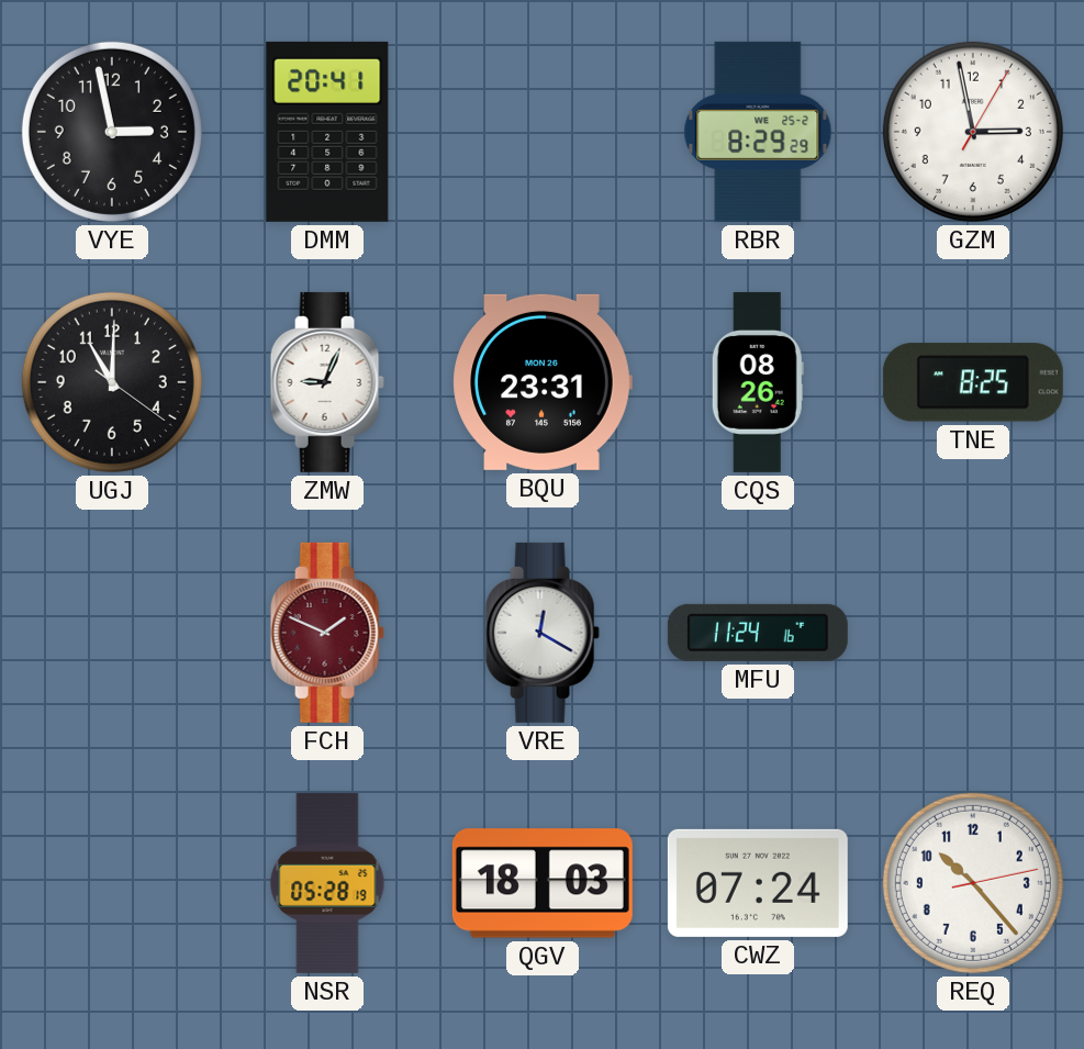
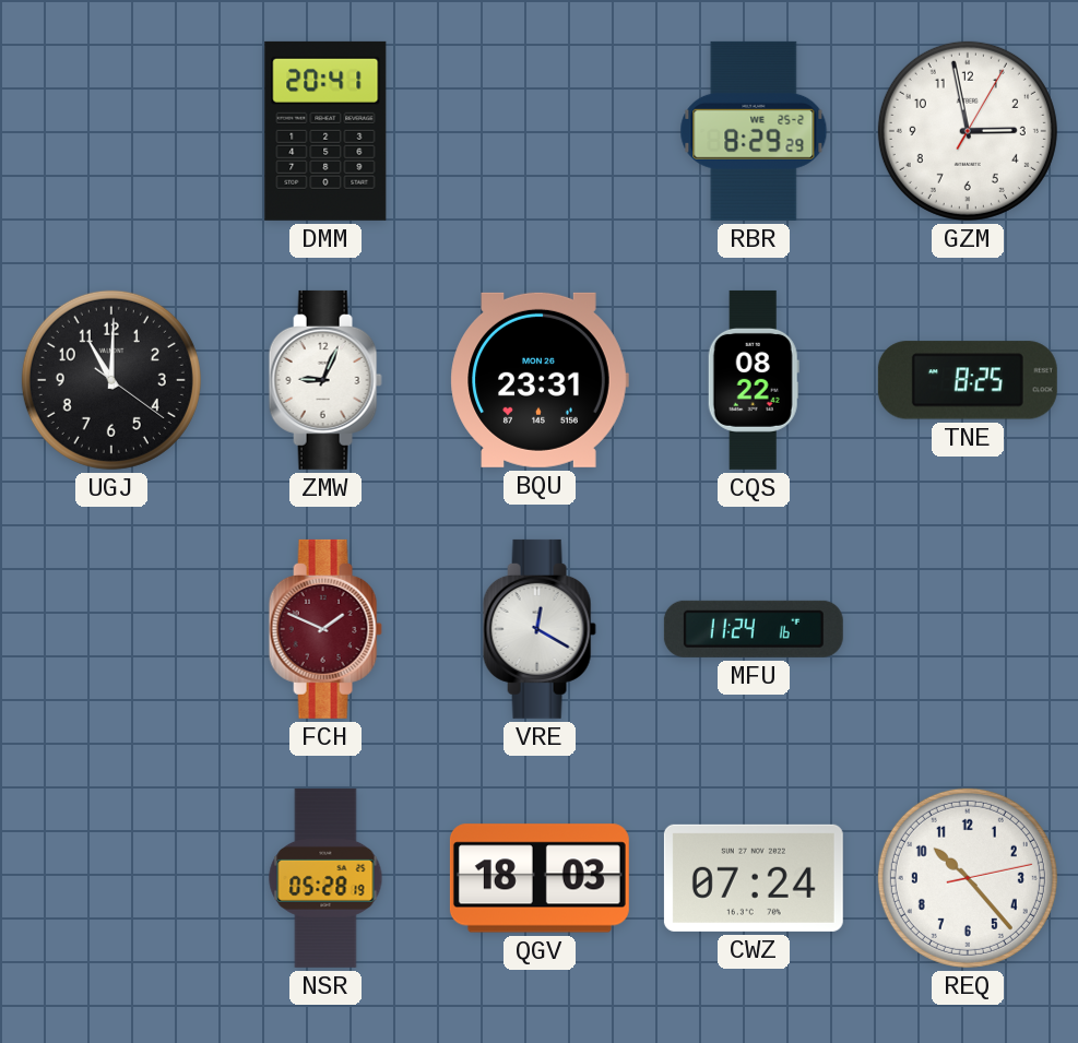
VYE: 2:58 -> none (112, 132)
CQS: 08:26 -> 08:22 (754, 380)
